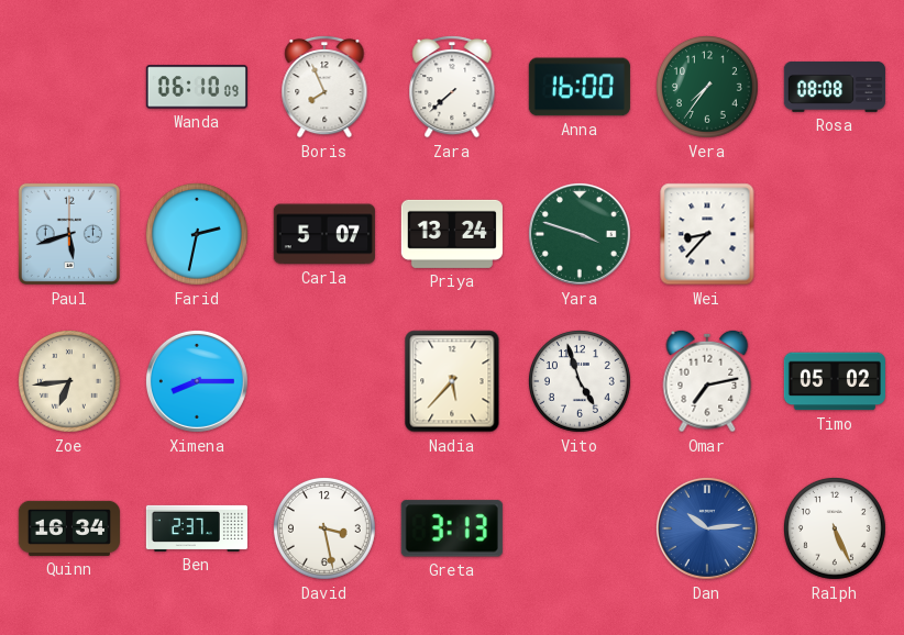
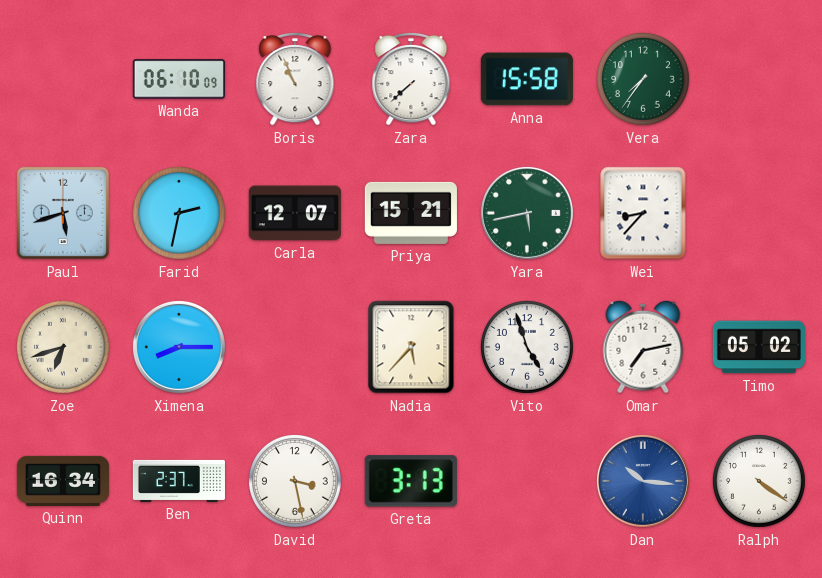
Boris: 7:56 -> 10:56 (295, 79)
Anna: 16:00 -> 15:58 (527, 79)
Rosa: 08:08 -> none (835, 87)
Carla: 5:07 -> 12:07 (295, 213)
Priya: 13:24 -> 15:21 (411, 213)
Yara: 3:48 -> 5:43 (527, 213)
Zoe: 6:44 -> 6:42 (63, 347)
Dan: 10:14 -> 10:16 (643, 481)
Ralph: 5:26 -> 4:21 (759, 481)
